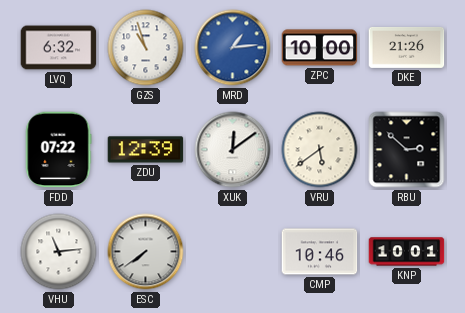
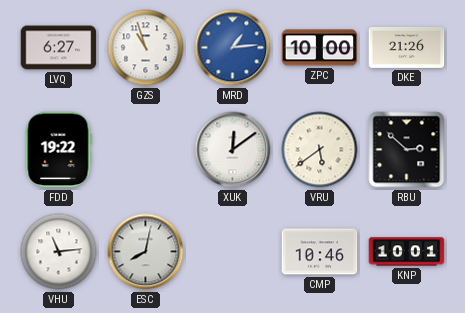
LVQ: 6:32 -> 6:27 (59, 48)
FDD: 07:22 -> 19:22 (58, 150)
ZDU: 12:39 -> none (146, 150)
ESC: 7:39 -> 8:02 (146, 252)
